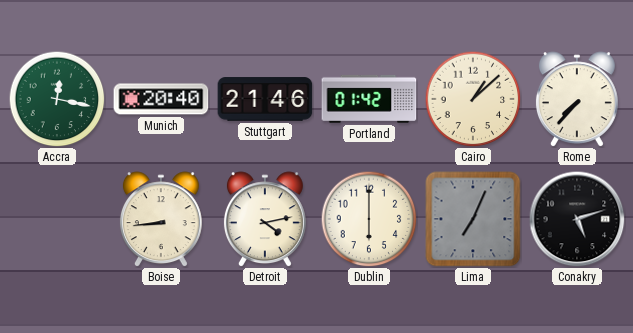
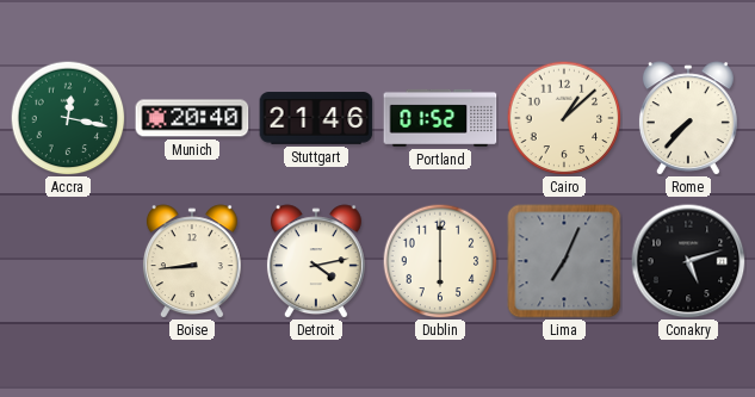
Portland: 01:42 -> 01:52 (440, 118)
